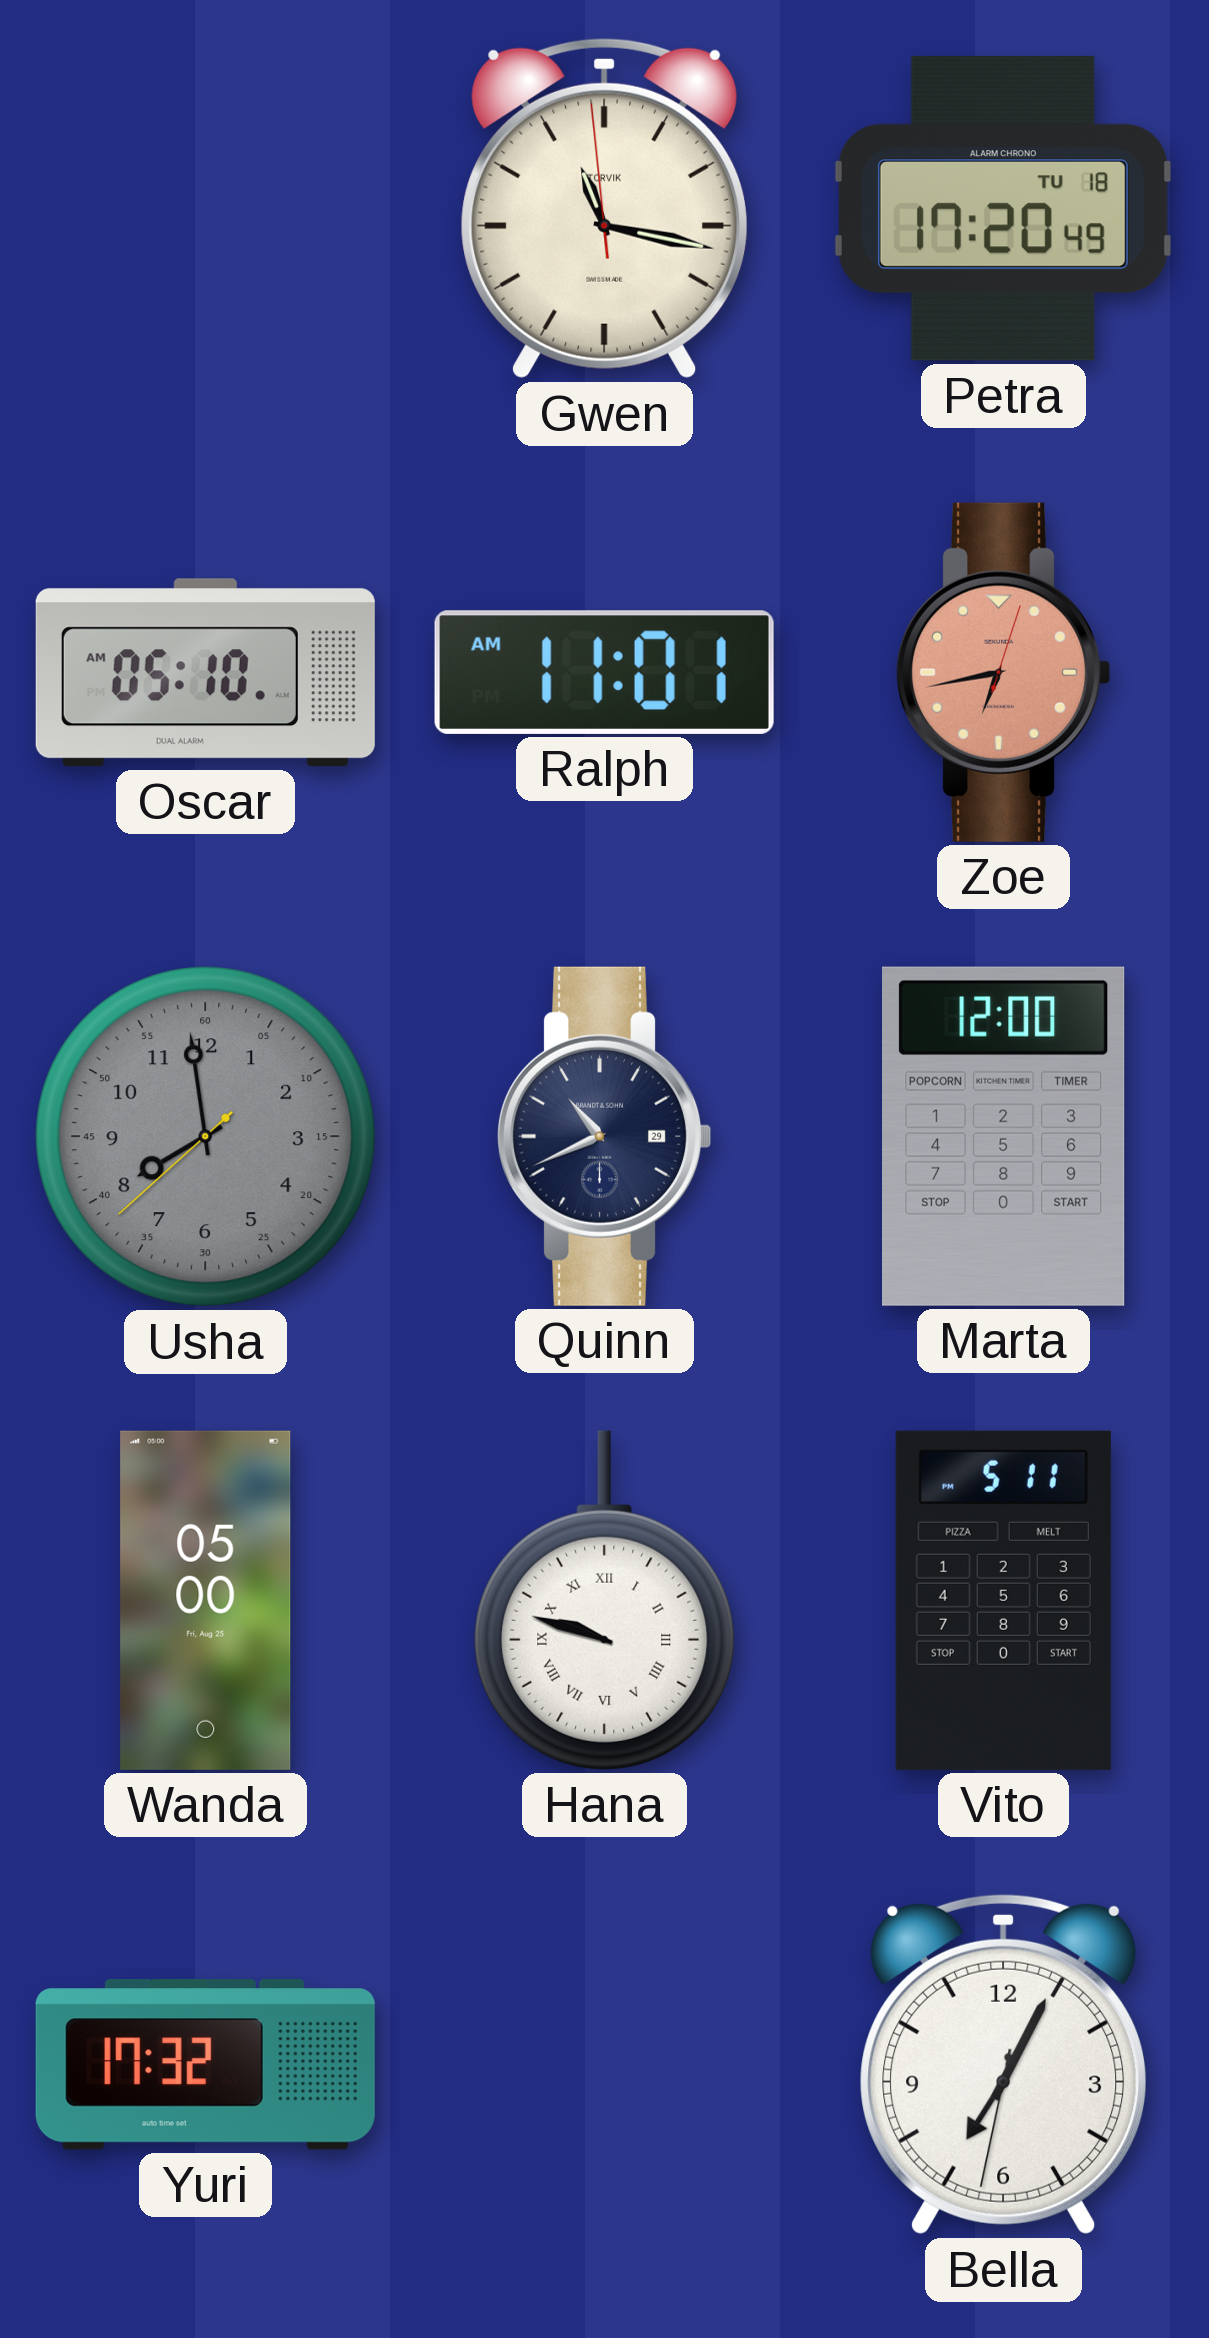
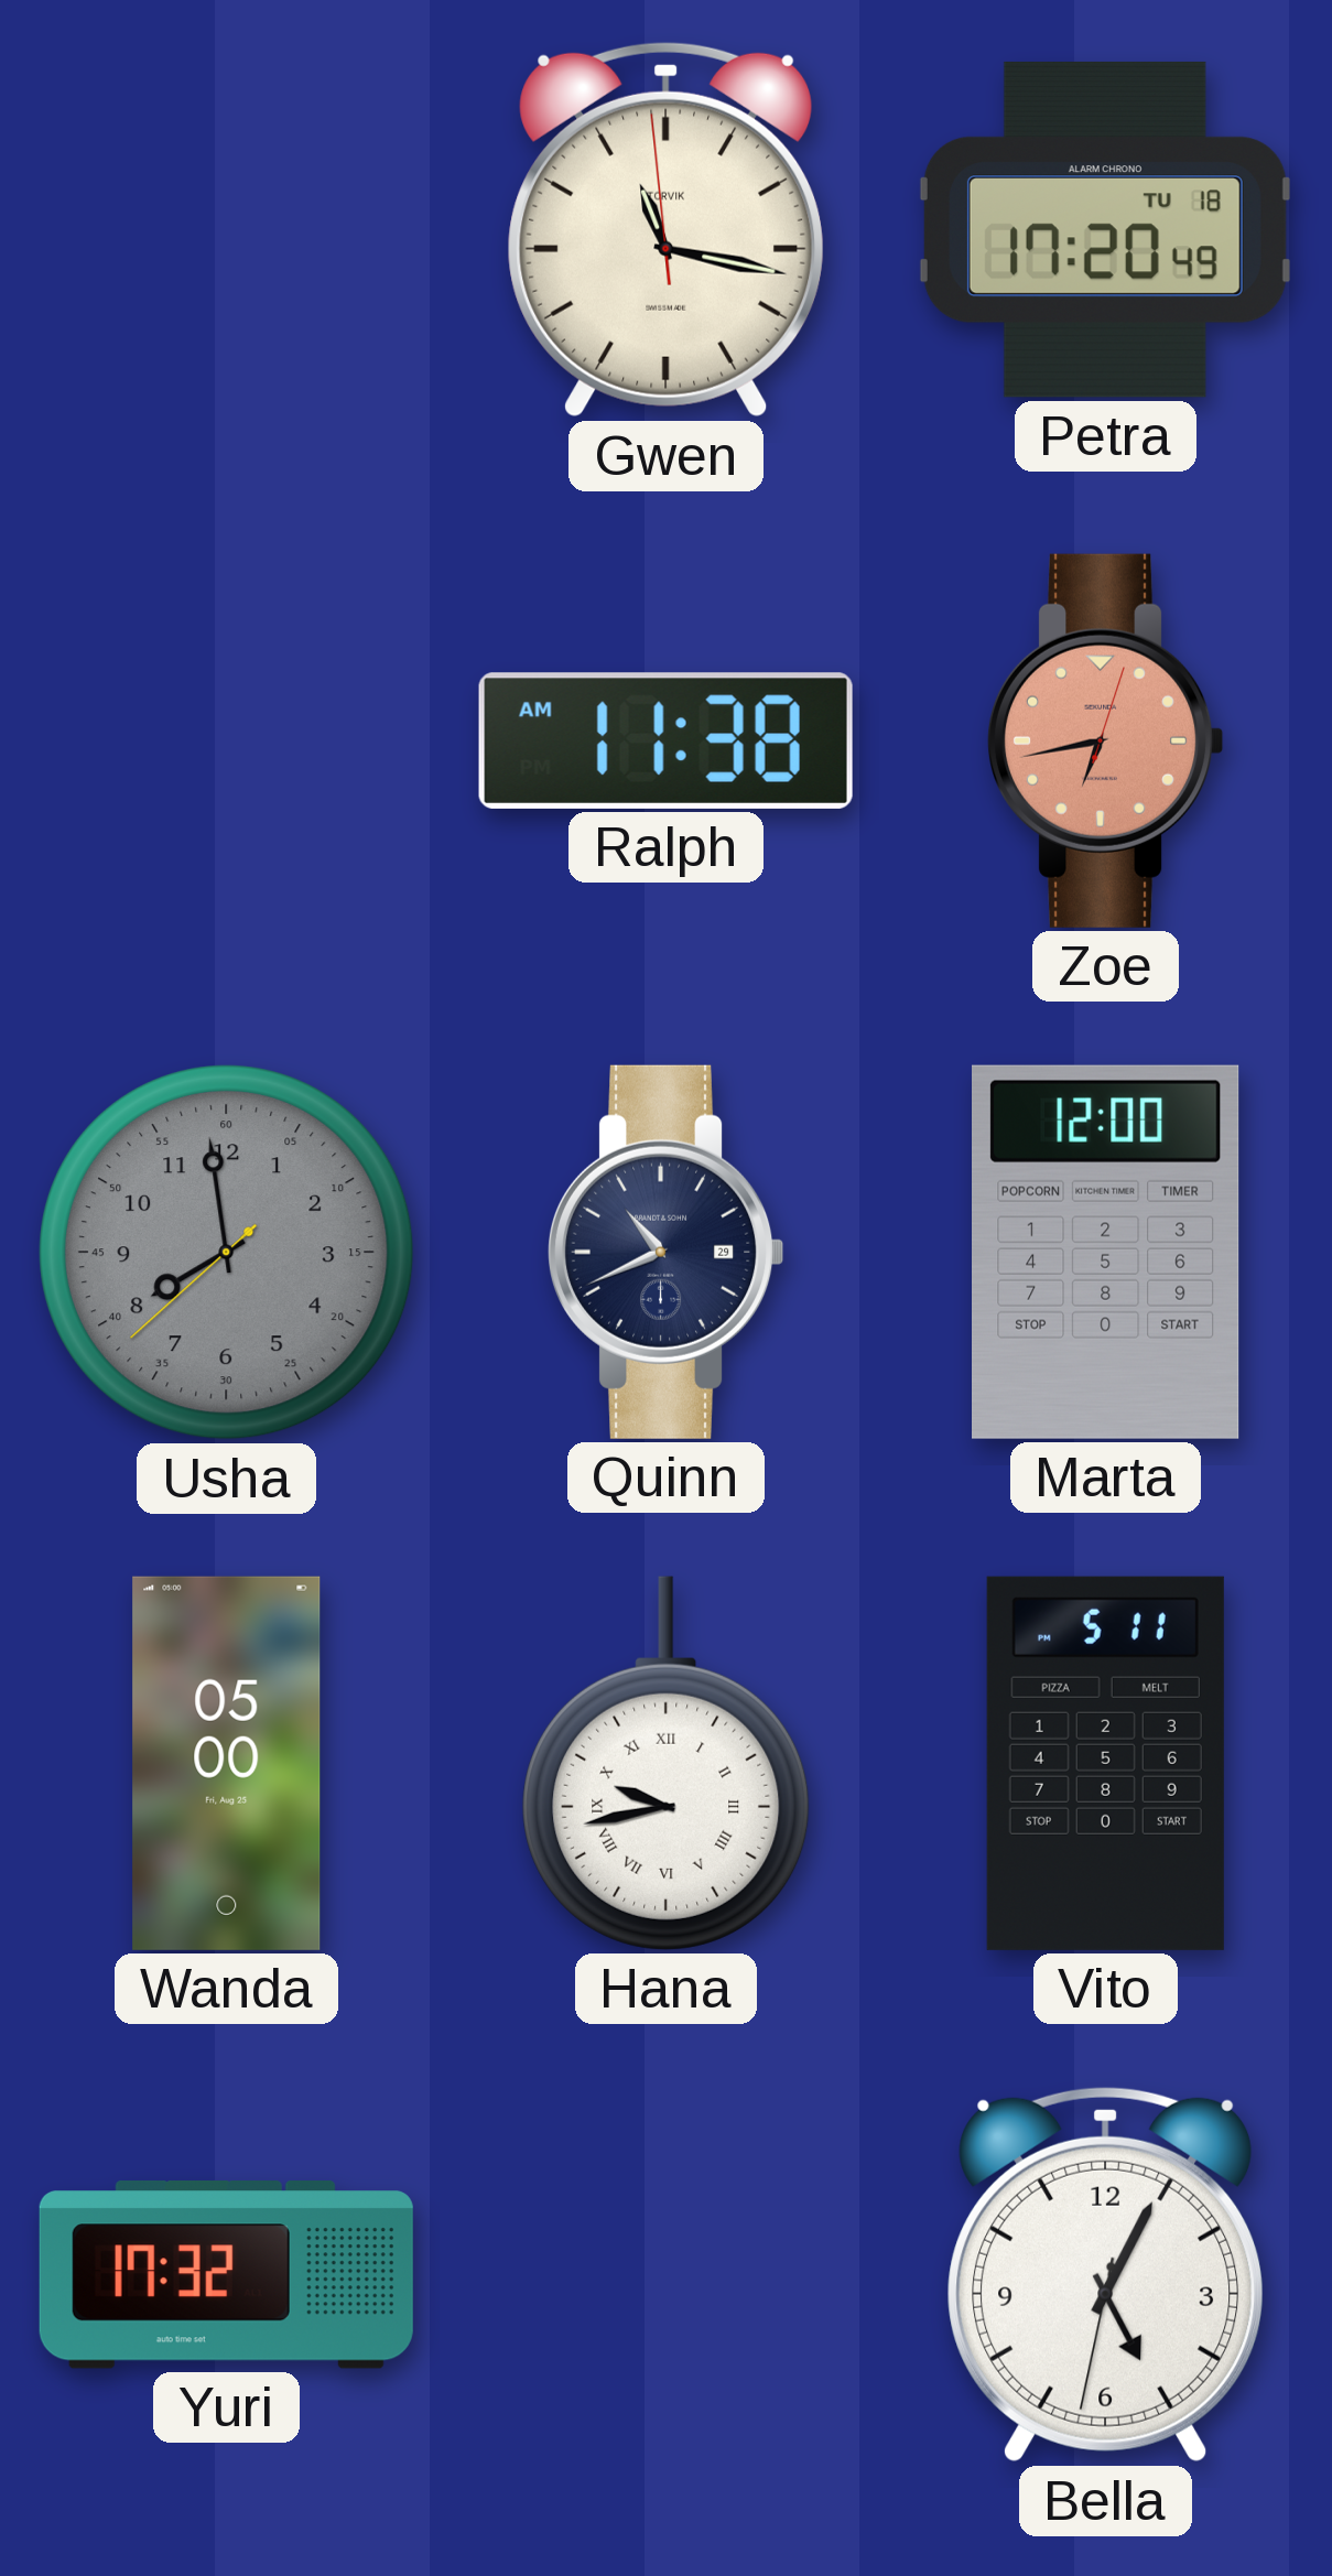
Oscar: 05:10 -> none (205, 673)
Ralph: 11:01 -> 11:38 (665, 740)
Hana: 9:48 -> 9:43 (667, 1763)
Bella: 7:04 -> 5:04 (1106, 2274)
